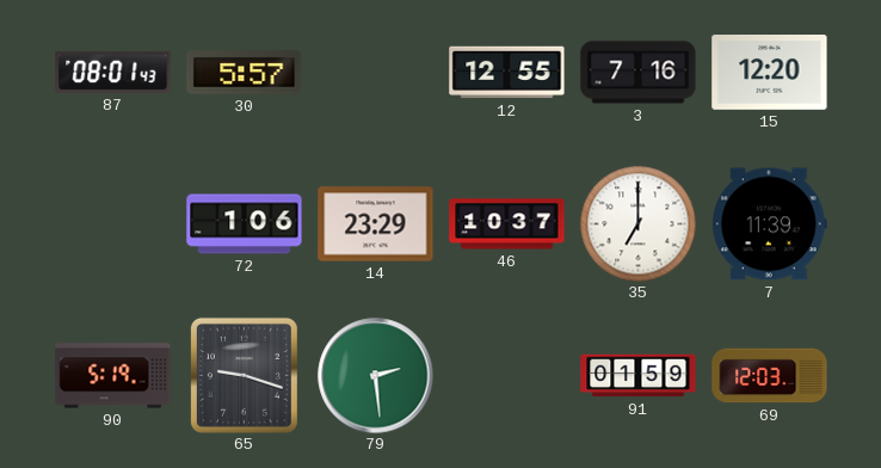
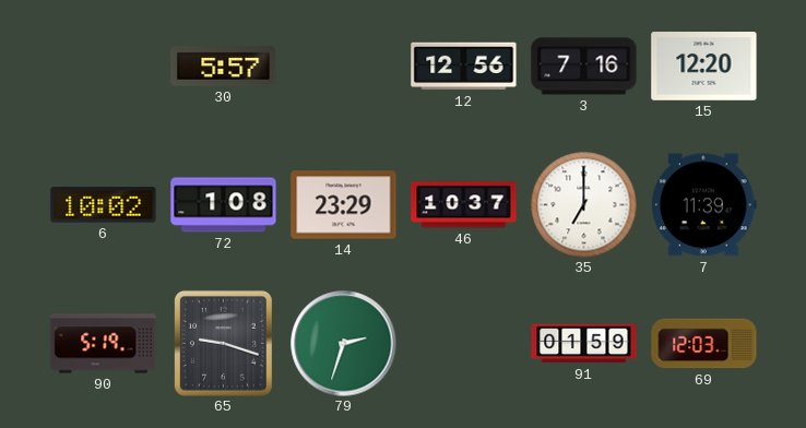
87: 08:01 -> none (113, 72)
12: 12:55 -> 12:56 (464, 67)
6: none -> 10:02 (104, 205)
72: 1:06 -> 1:08 (224, 205)
79: 2:29 -> 2:33 (344, 344)
